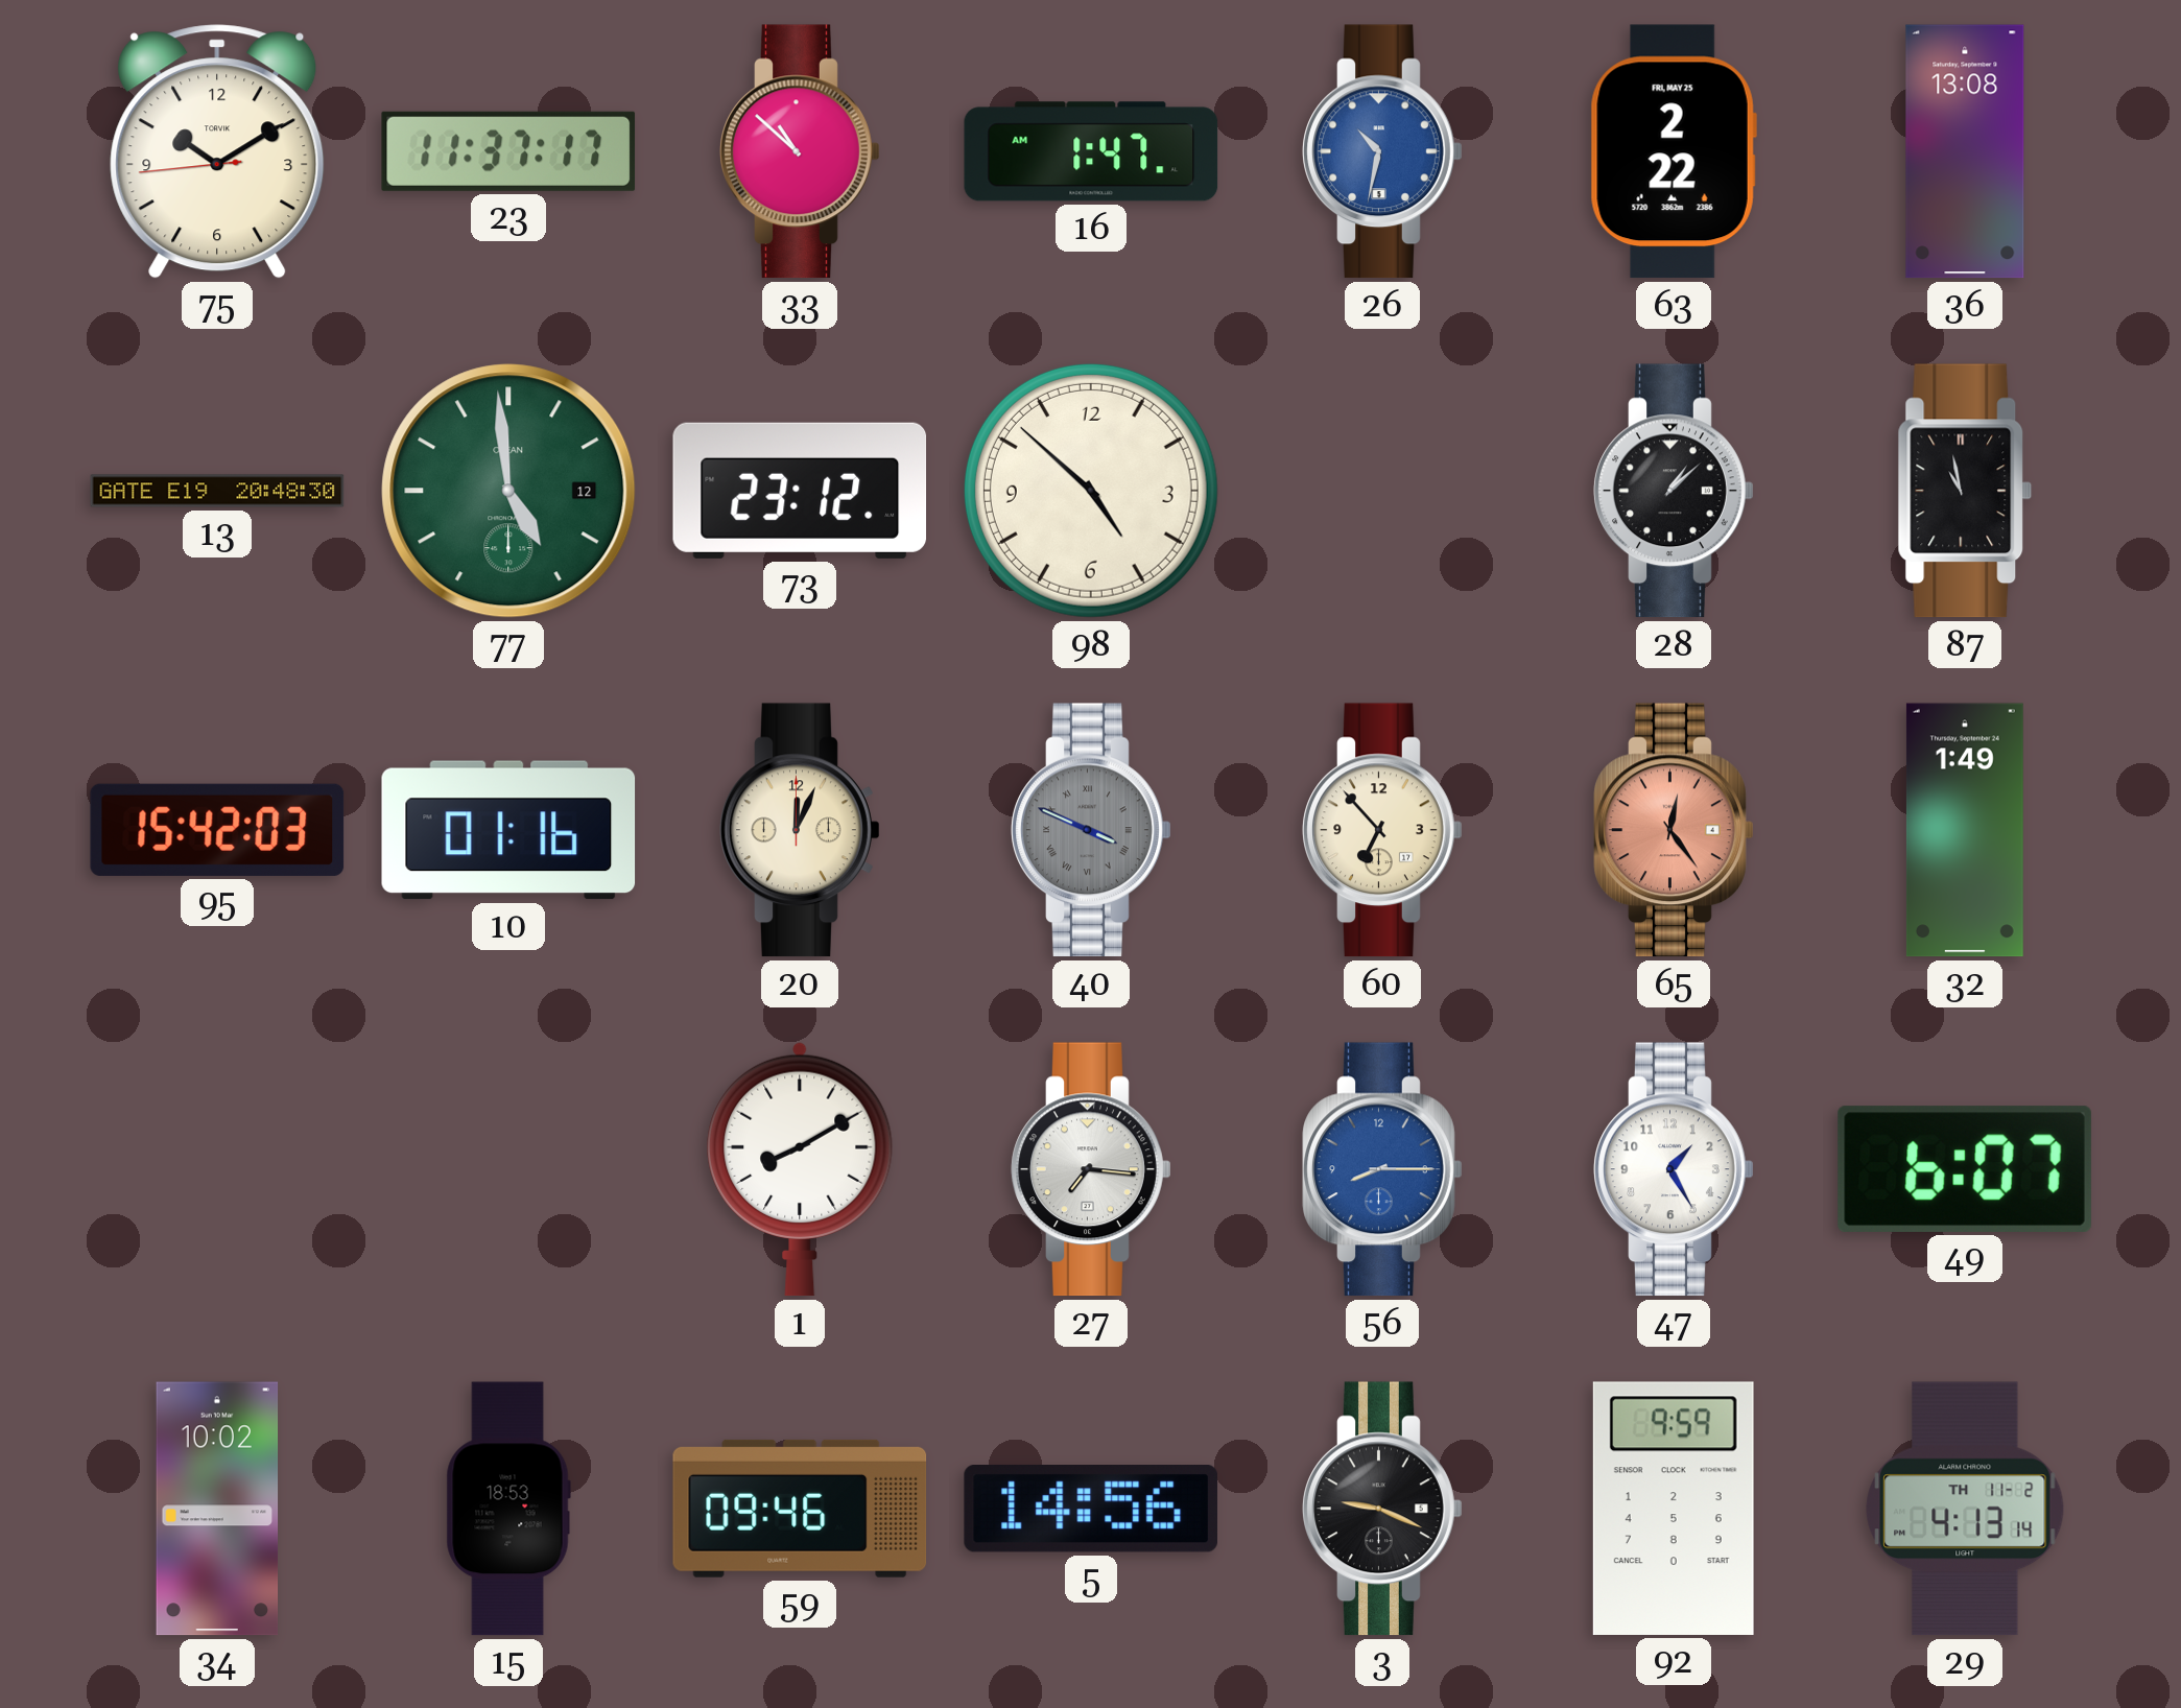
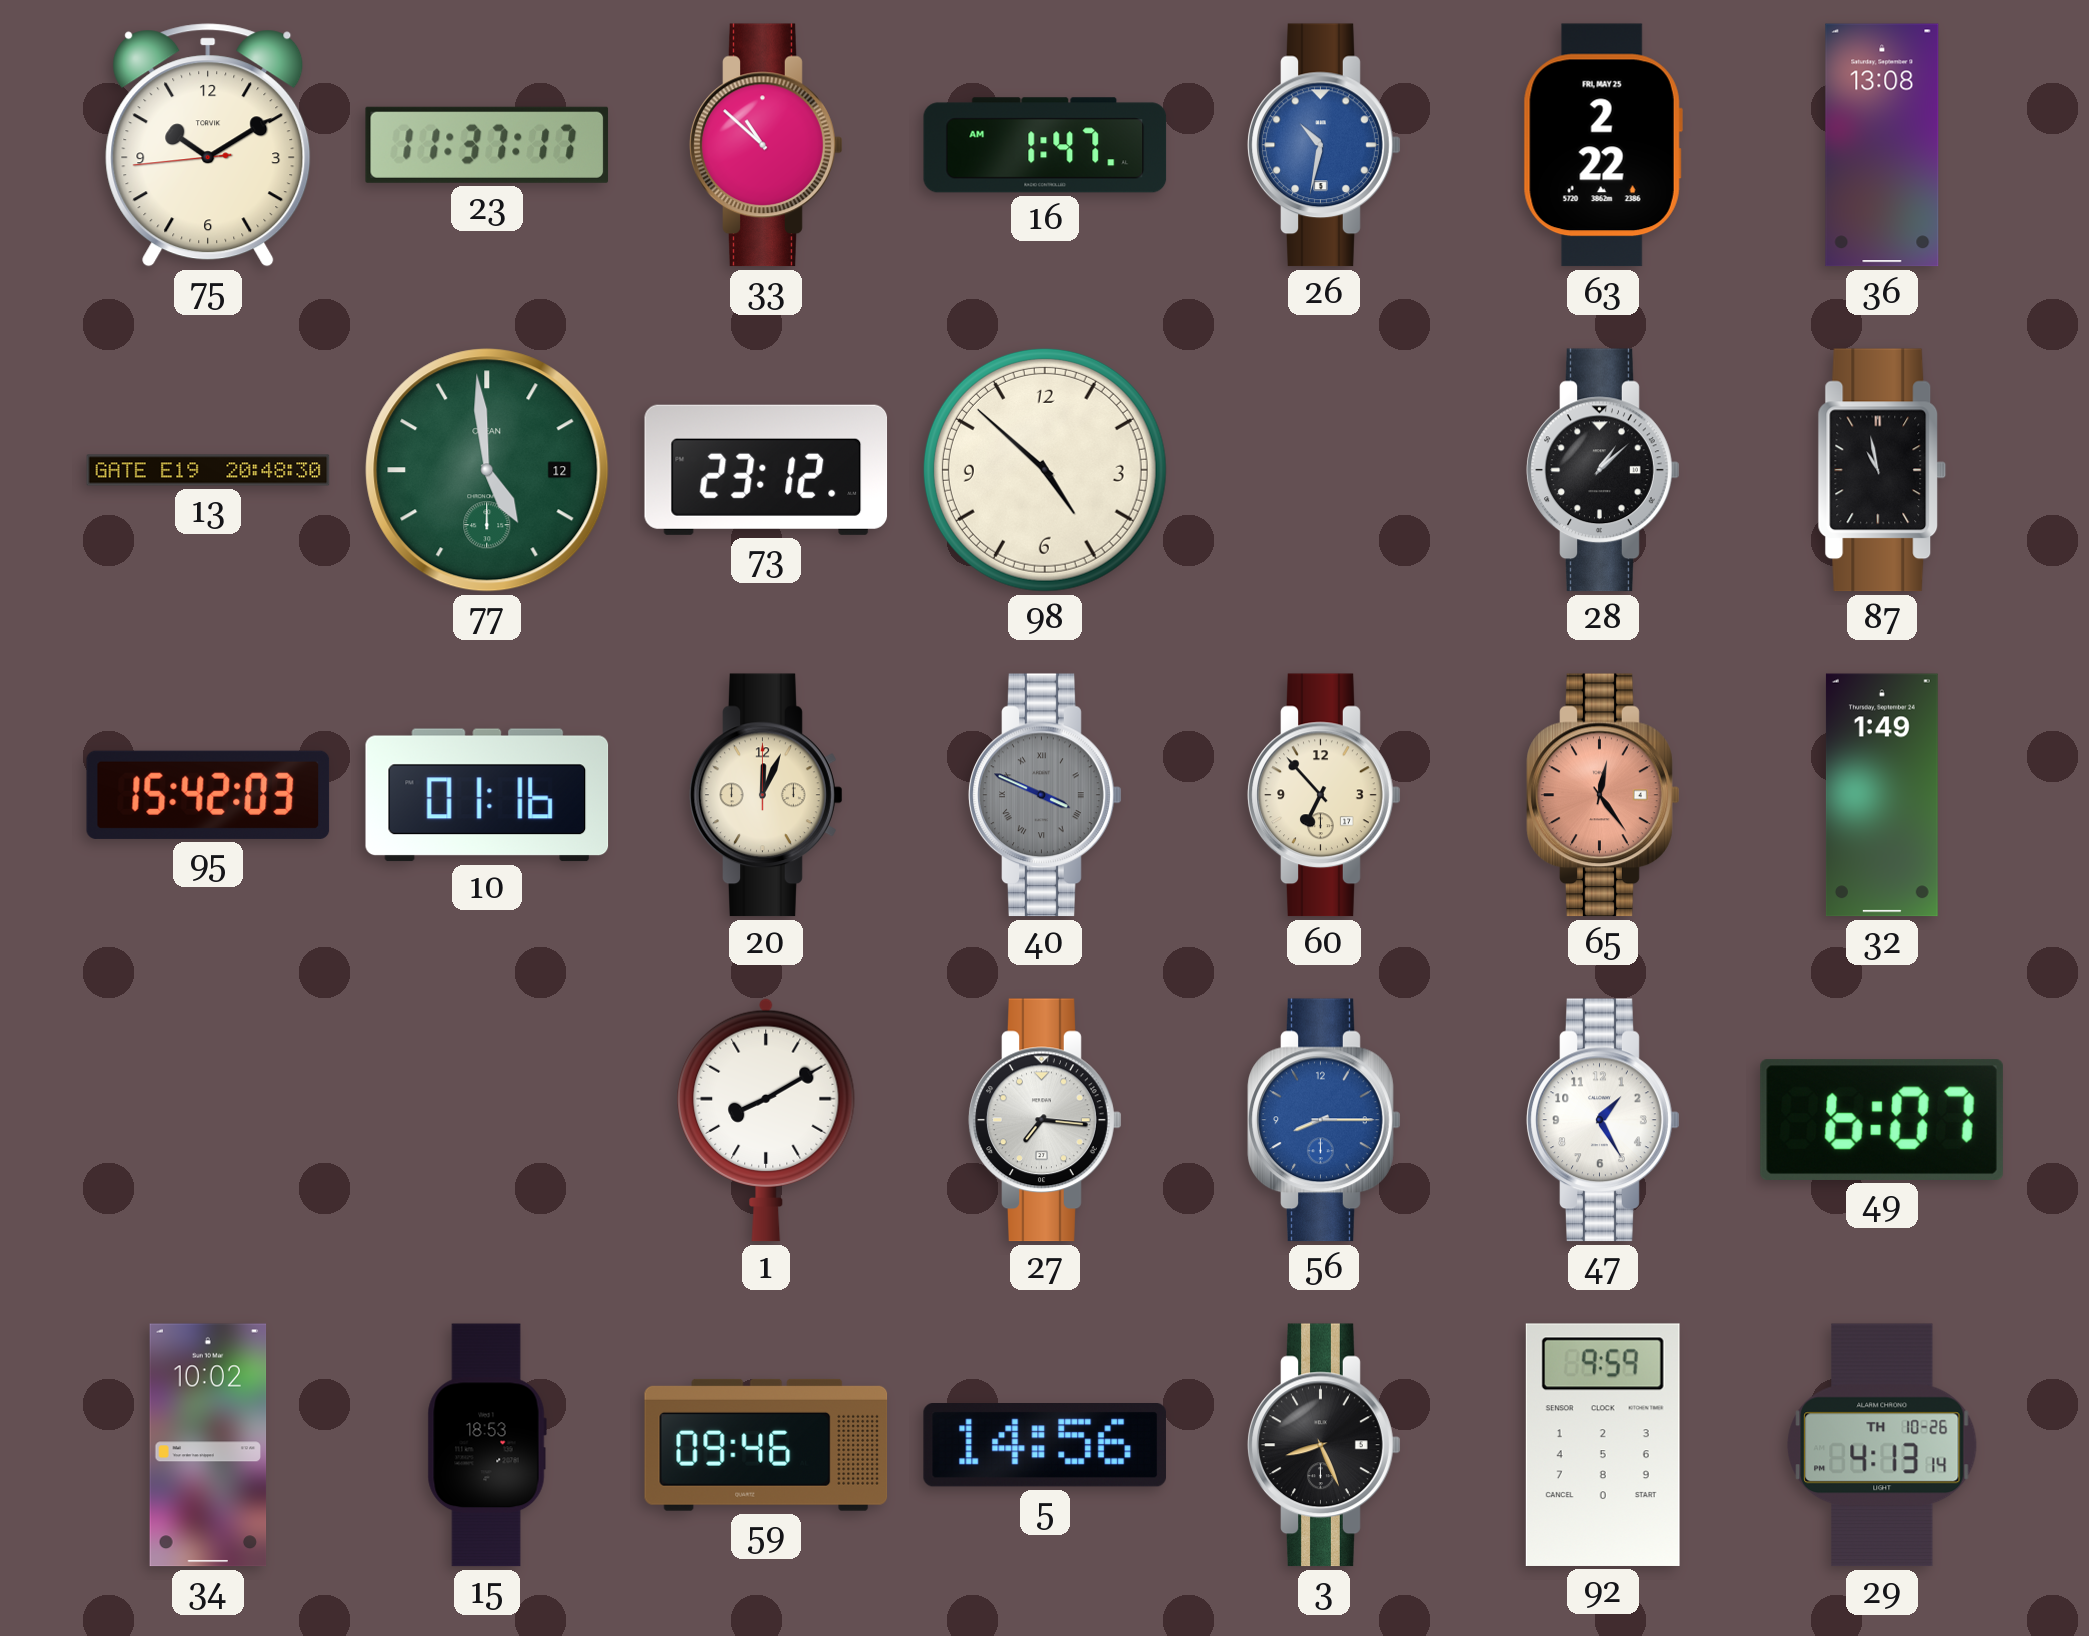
3: 9:19 -> 8:26 (1324, 1445)
29 date: TH 11-2 -> TH 10-26 (1882, 1445)
